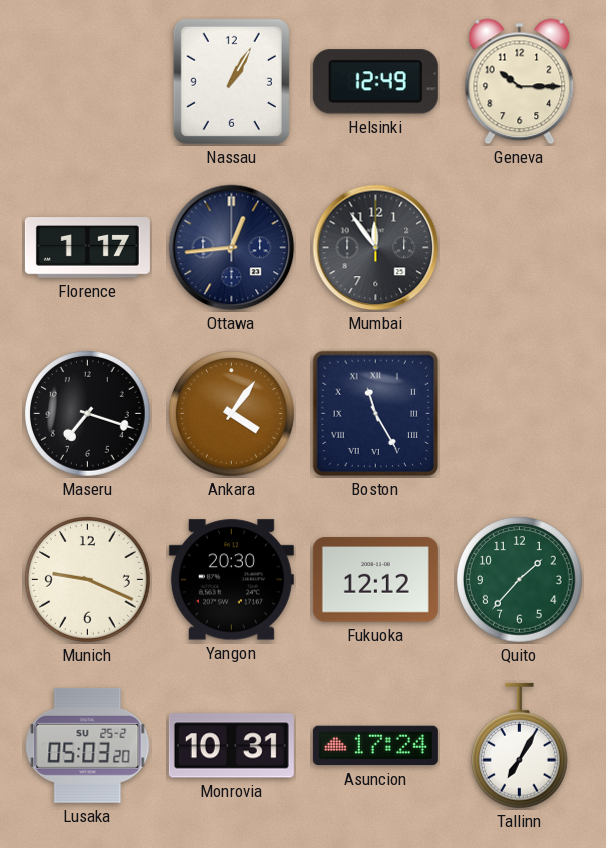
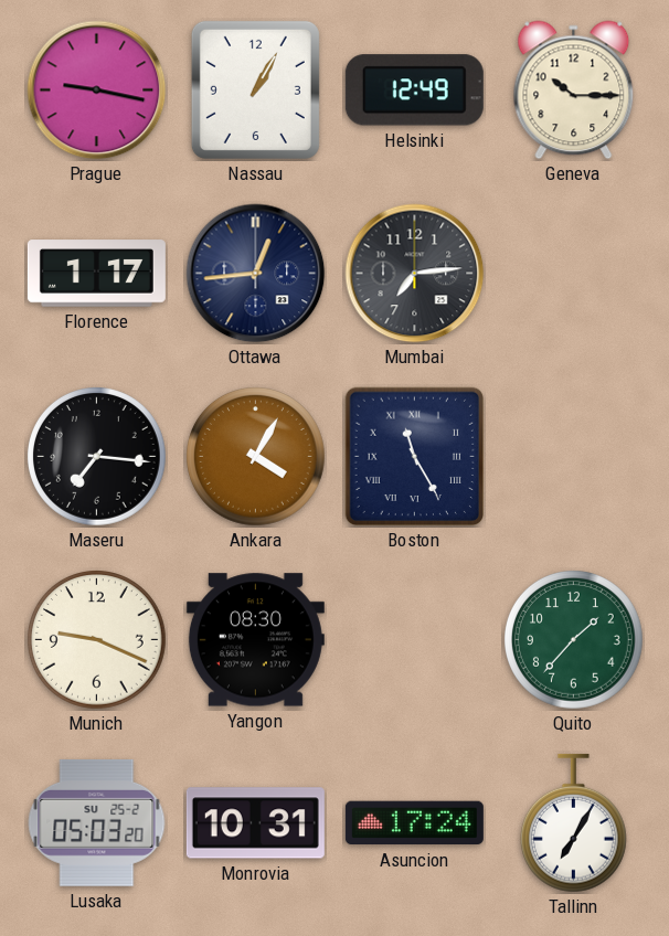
Prague: none -> 9:17 (97, 91)
Mumbai: 11:54 -> 7:14 (415, 274)
Maseru: 7:18 -> 7:16 (97, 457)
Ankara: 4:06 -> 4:05 (256, 457)
Yangon: 20:30 -> 08:30 (255, 640)
Fukuoka: 12:12 -> none (375, 580)
